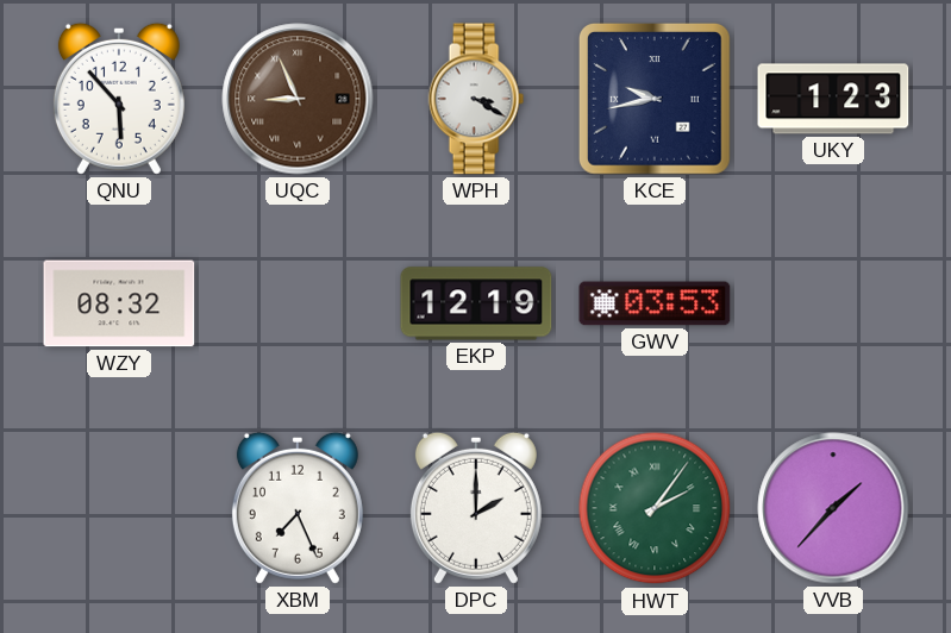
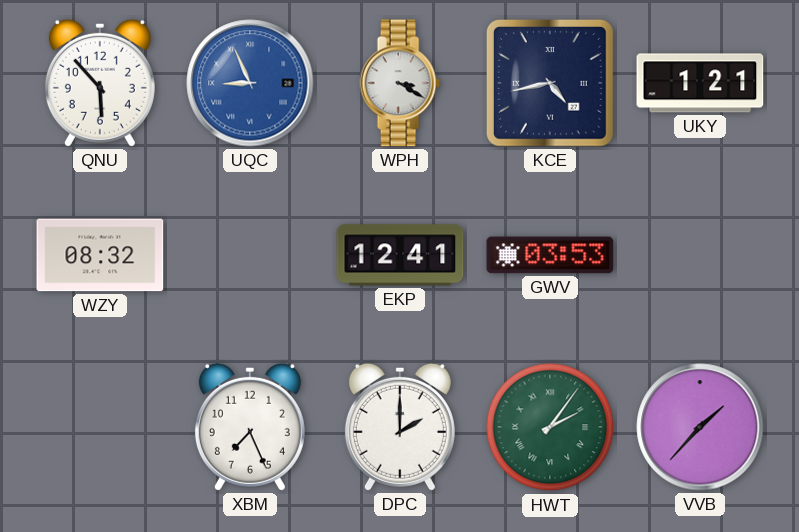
UQC dial: brown -> blue (250, 83)
KCE: 9:43 -> 4:43 (551, 84)
UKY: 1:23 -> 1:21 (700, 83)
EKP: 12:19 -> 12:41 (400, 255)
